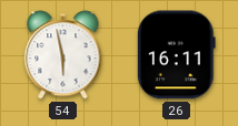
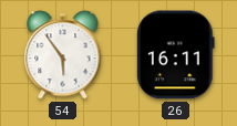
54: 5:58 -> 5:54 (63, 55)
